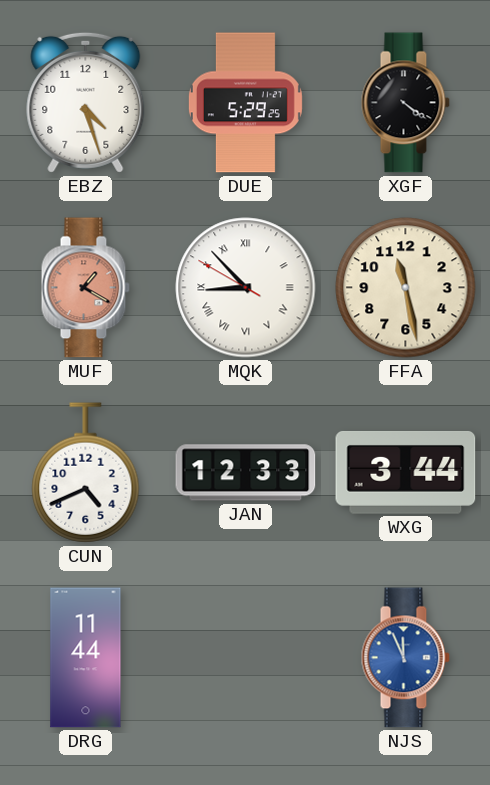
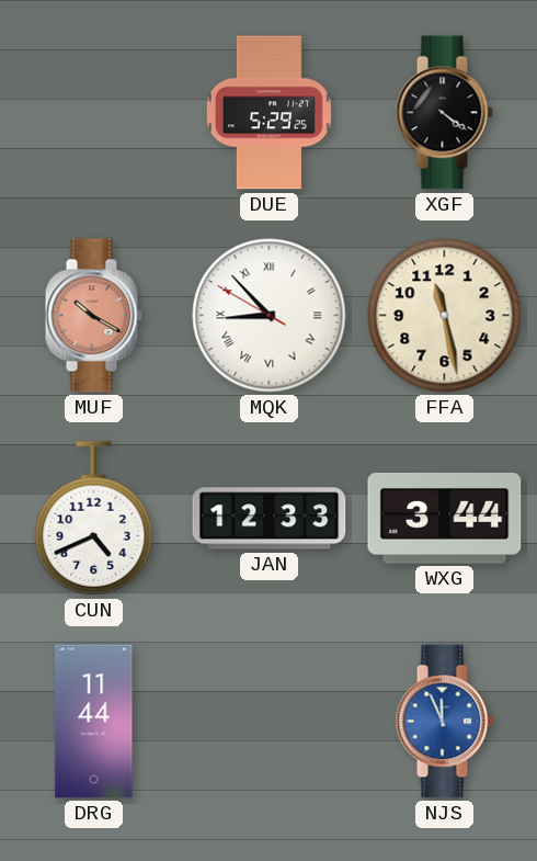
EBZ: 4:27 -> none (86, 102)
MUF: 1:20 -> 10:20 (93, 316)
